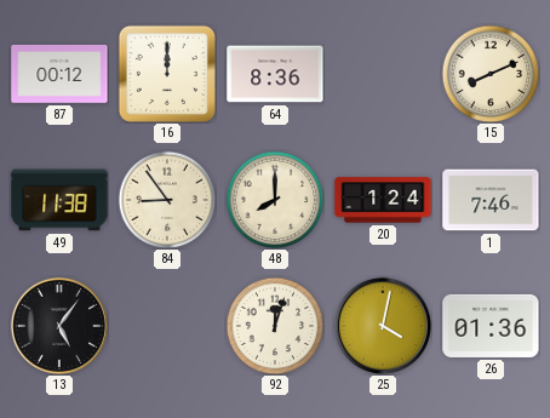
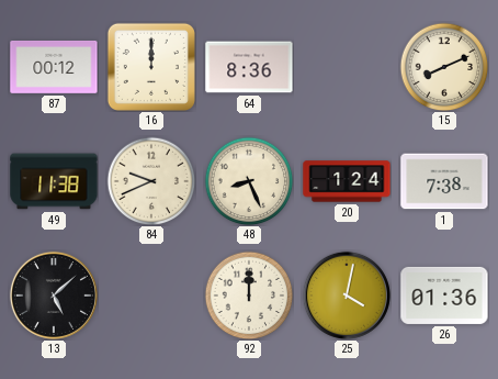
84: 8:54 -> 9:41 (151, 181)
48: 8:00 -> 8:26 (249, 181)
1: 7:46 -> 7:38 (444, 181)
13: 5:06 -> 5:08 (54, 296)
92: 12:03 -> 12:00 (249, 296)
